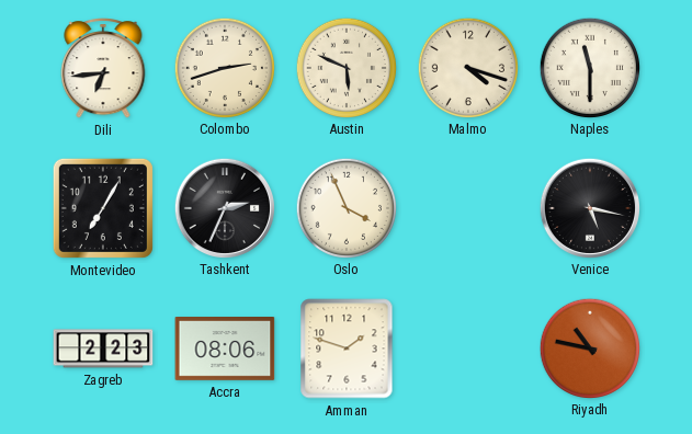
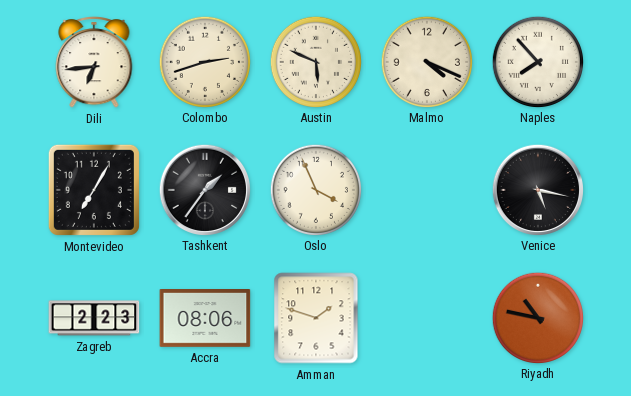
Malmo: 4:18 -> 4:19 (426, 61)
Naples: 11:30 -> 7:53 (537, 61)
Tashkent: 2:34 -> 1:36 (204, 189)
